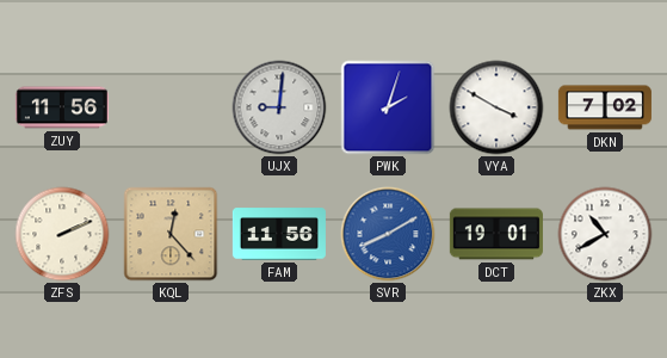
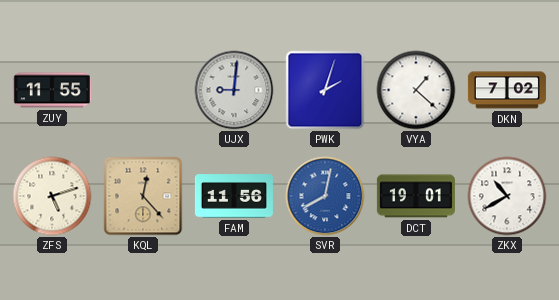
ZUY: 11:56 -> 11:55 (52, 90)
VYA: 3:50 -> 1:22 (416, 90)
ZFS: 2:11 -> 5:12 (52, 196)
SVR: 8:10 -> 8:02 (325, 196)
